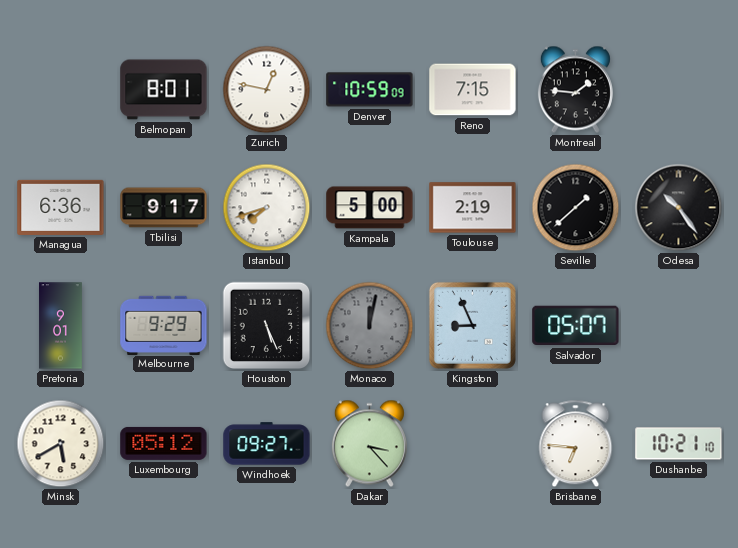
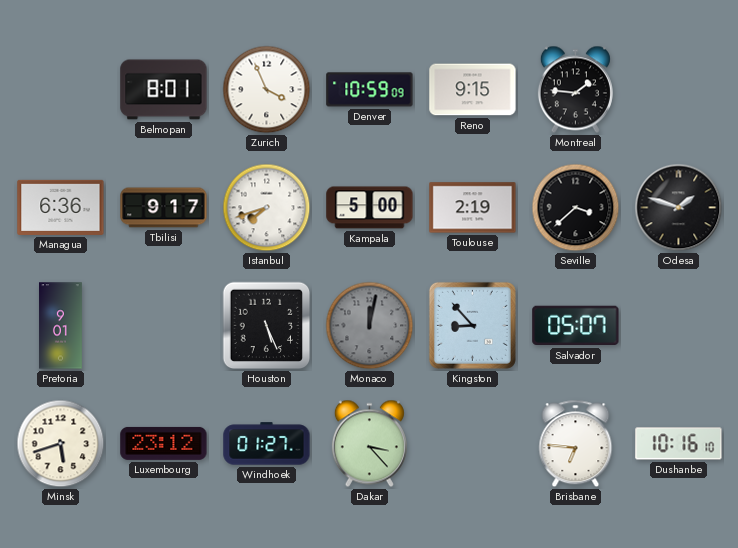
Zurich: 12:47 -> 3:56 (267, 90)
Reno: 7:15 -> 9:15 (473, 90)
Seville: 1:38 -> 3:38 (576, 208)
Odesa: 10:24 -> 1:48 (679, 208)
Melbourne: 9:29 -> none (164, 325)
Kingston: 8:56 -> 8:53 (472, 325)
Minsk: 5:40 -> 5:42 (61, 444)
Luxembourg: 05:12 -> 23:12 (164, 443)
Windhoek: 09:27 -> 01:27 (267, 444)
Dushanbe: 10:21 -> 10:16 (679, 444)
